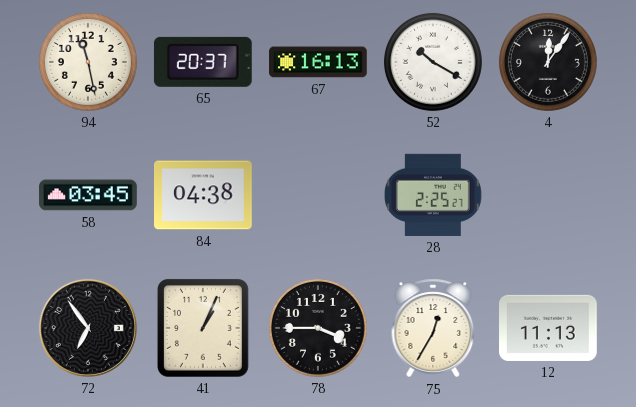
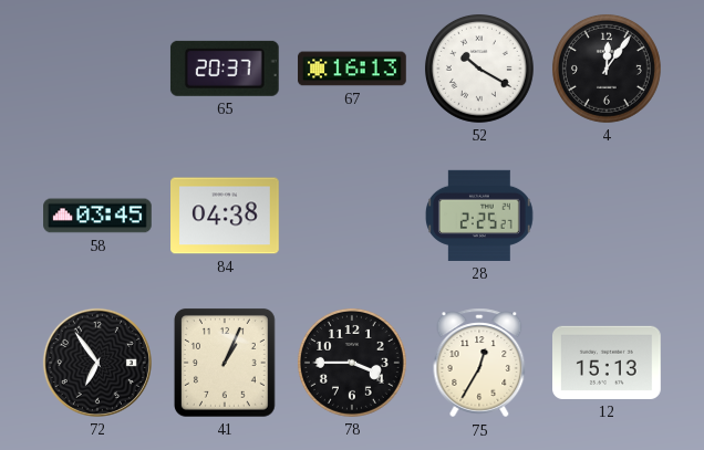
94: 11:28 -> none (88, 62)
12: 11:13 -> 15:13 (608, 363)
